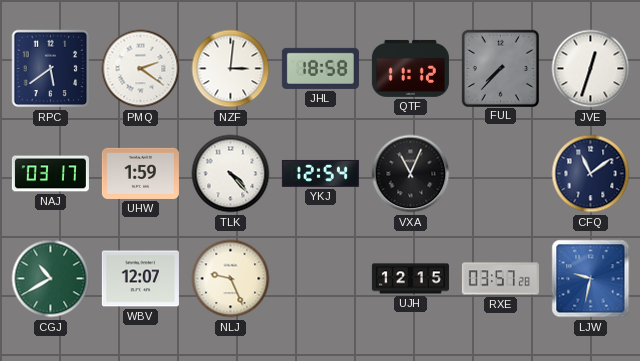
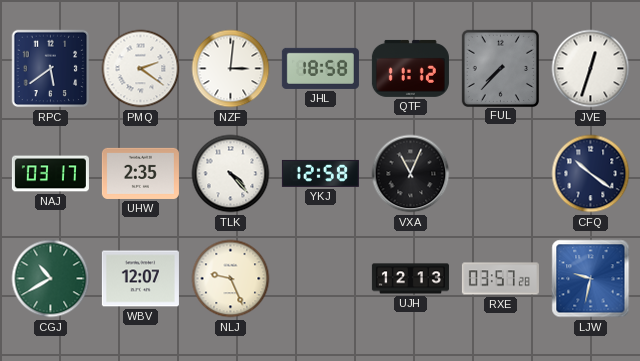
UHW: 1:59 -> 2:35 (140, 173)
YKJ: 12:54 -> 12:58 (320, 173)
CFQ: 11:09 -> 10:21 (591, 174)
UJH: 12:15 -> 12:13 (410, 279)
